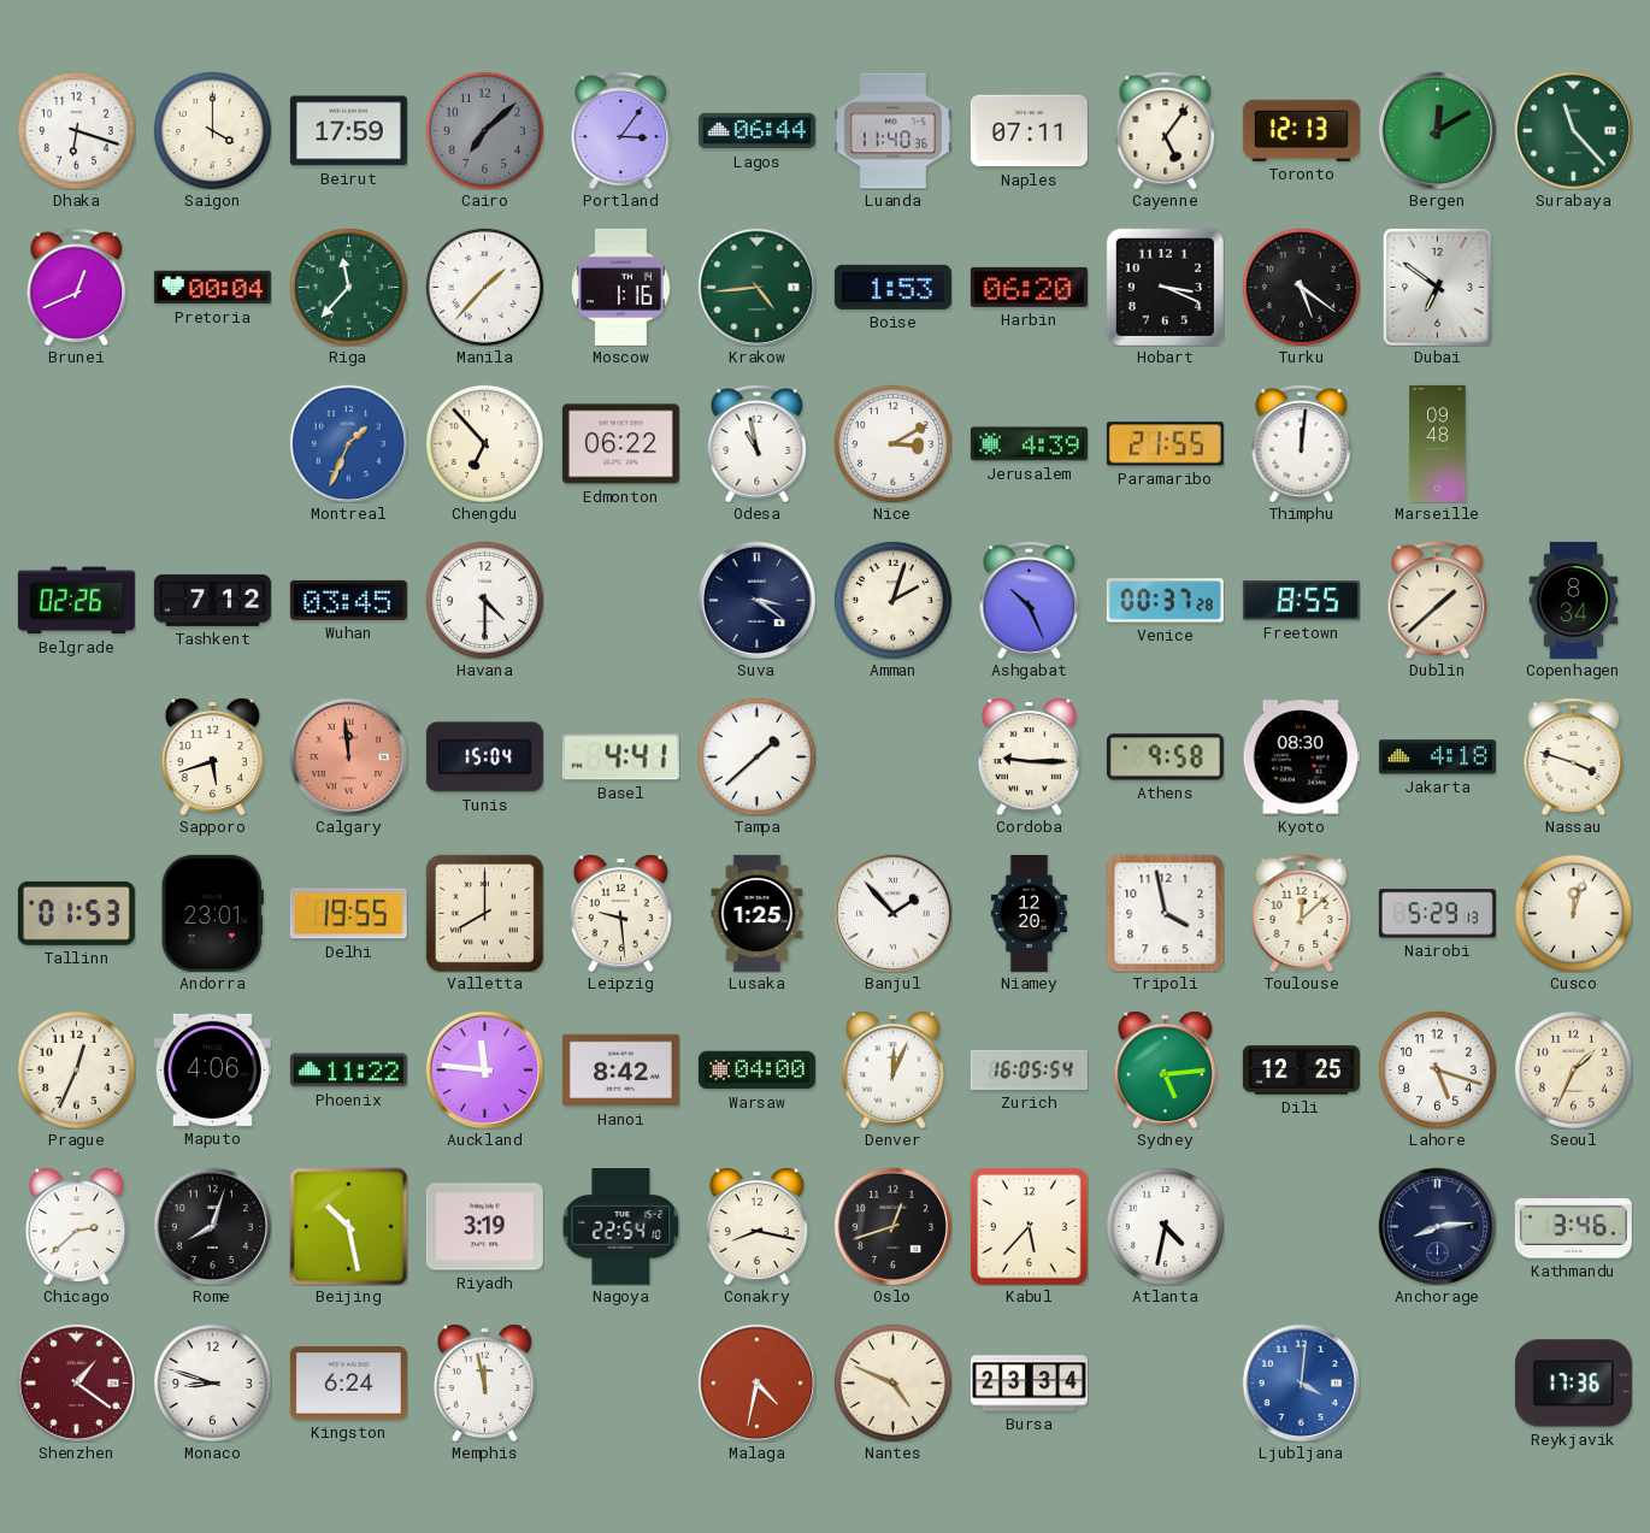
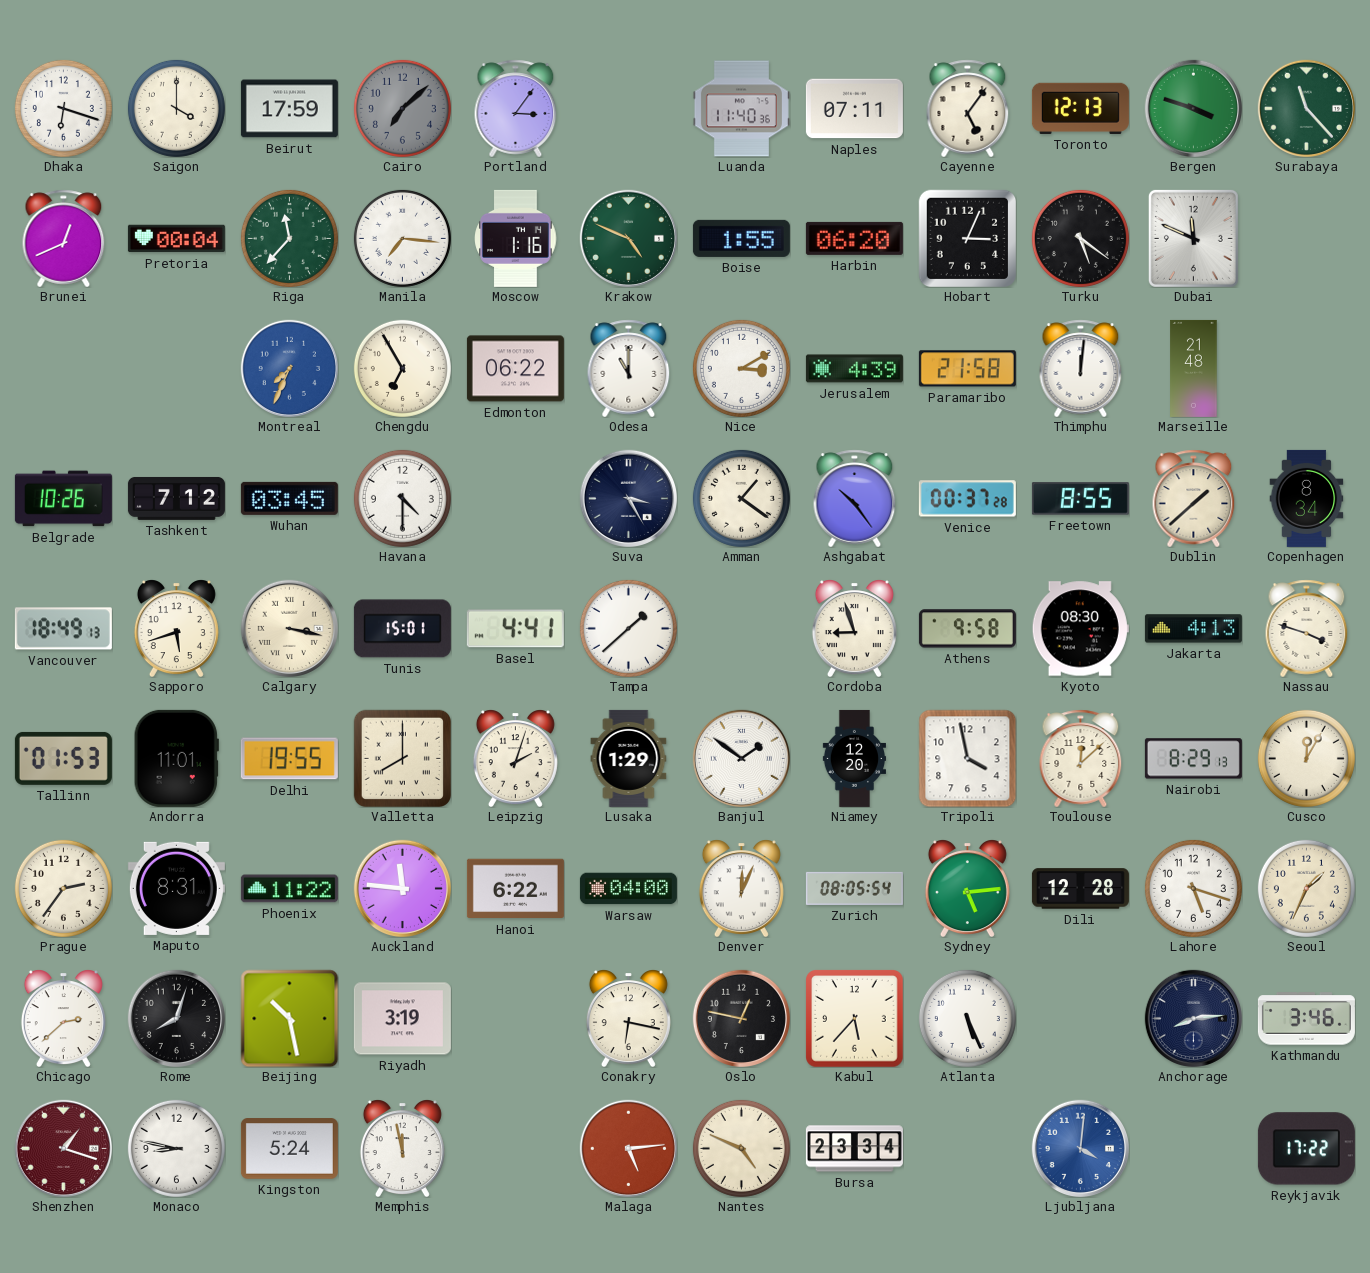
Lagos: 06:44 -> none (756, 131)
Bergen: 12:10 -> 3:48 (1193, 108)
Manila: 1:37 -> 7:16 (402, 238)
Krakow: 4:44 -> 4:49 (628, 238)
Boise: 1:53 -> 1:55 (741, 238)
Hobart: 3:19 -> 3:04 (967, 238)
Dubai: 6:51 -> 11:49 (1193, 238)
Montreal: 1:34 -> 7:34 (289, 368)
Chengdu: 6:53 -> 6:55 (402, 368)
Odesa: 10:58 -> 11:00 (629, 368)
Paramaribo: 21:55 -> 21:58 (967, 369)
Marseille: 09:48 -> 21:48 (1194, 368)
Belgrade: 02:26 -> 10:26 (63, 499)
Suva: 3:21 -> 3:25 (628, 498)
Amman: 2:03 -> 1:21 (741, 498)
Ashgabat: 10:26 -> 10:24 (855, 498)
Vancouver: none -> 18:49 (63, 629)
Calgary: 11:59 -> 3:17 (289, 628)
Calgary dial: salmon -> cream (289, 628)
Tunis: 15:04 -> 15:01 (402, 629)
Cordoba: 9:15 -> 8:57 (854, 628)
Jakarta: 4:18 -> 4:13 (1193, 629)
Andorra: 23:01 -> 11:01 (176, 758)
Leipzig: 9:29 -> 2:03 (515, 758)
Lusaka: 1:25 -> 1:29 (629, 758)
Banjul: 1:53 -> 1:51 (741, 758)
Nairobi: 5:29 -> 8:29 (1193, 759)
Cusco: 12:03 -> 12:05 (1306, 758)
Prague: 12:34 -> 2:36 (63, 888)
Maputo: 4:06 -> 8:31 (176, 888)
Hanoi: 8:42 -> 6:22 (515, 889)
Zurich: 16:05 -> 08:05 (854, 888)
Dili: 12:25 -> 12:28 (1080, 889)
Nagoya: 22:54 -> none (620, 1227)
Conakry: 8:17 -> 6:17 (628, 1018)
Oslo: 12:42 -> 12:47 (741, 1018)
Atlanta: 4:32 -> 5:26 (967, 1018)
Shenzhen: 1:21 -> 1:18 (63, 1148)
Monaco: 8:48 -> 8:47 (176, 1148)
Kingston: 6:24 -> 5:24 (289, 1149)
Malaga: 4:32 -> 5:14 (628, 1148)
Reykjavik: 17:36 -> 17:22 (1306, 1149)
